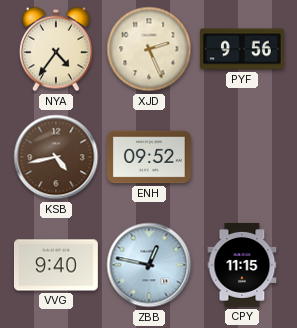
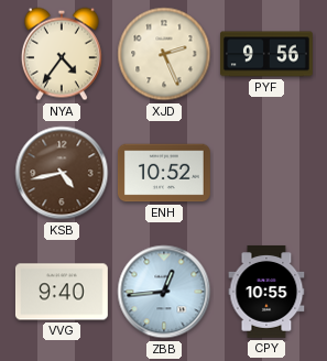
ENH: 09:52 -> 10:52 (164, 173)
ZBB: 12:47 -> 12:44 (164, 292)
CPY: 11:15 -> 10:55 (266, 292)
